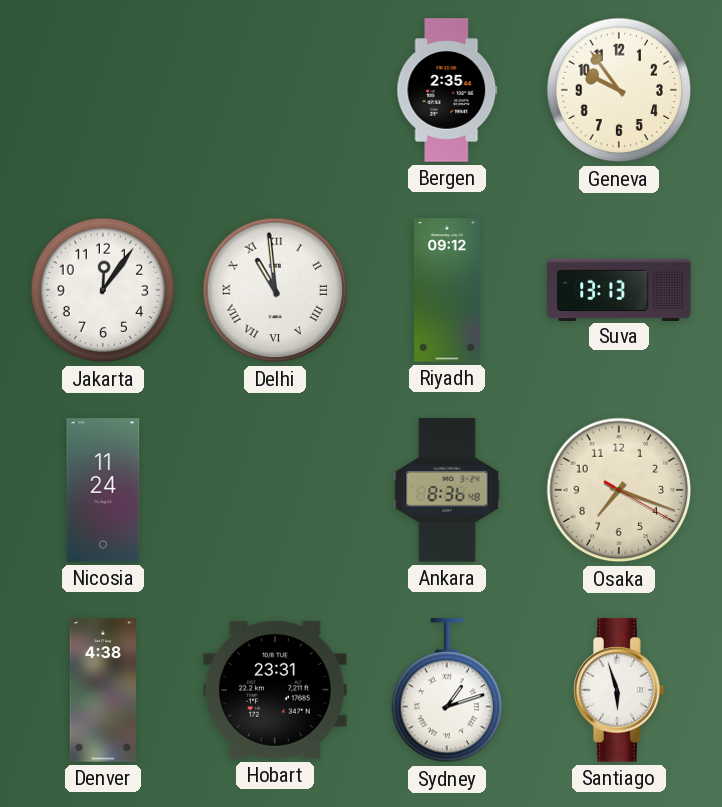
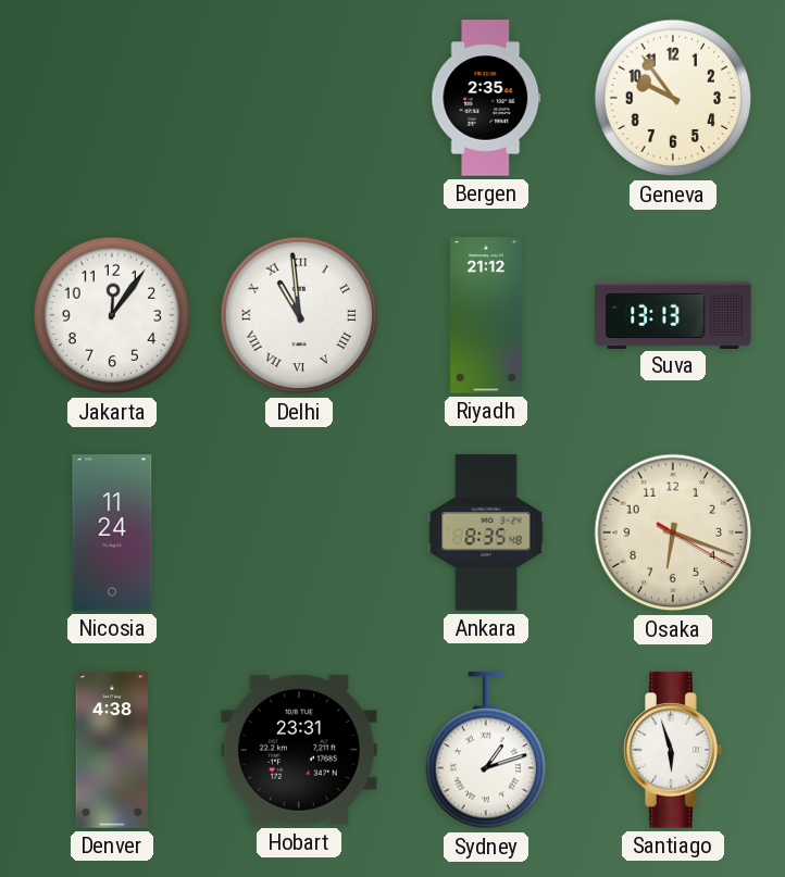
Riyadh: 09:12 -> 21:12 (486, 315)
Ankara: 8:36 -> 8:35 (486, 533)
Osaka: 7:18 -> 6:18 (673, 533)
